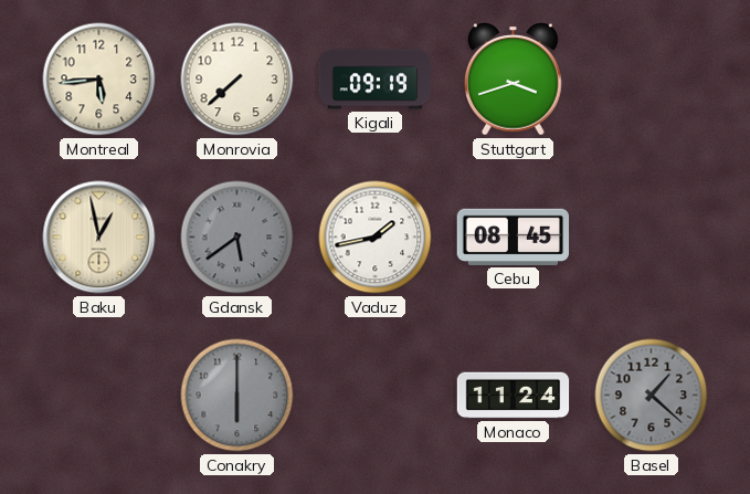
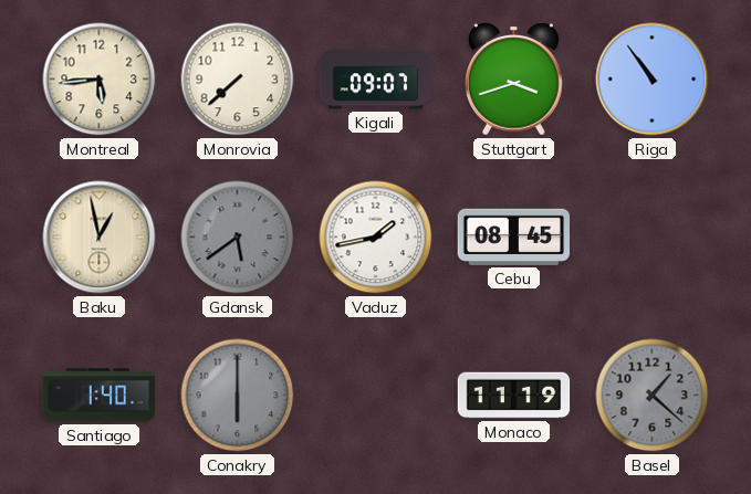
Kigali: 09:19 -> 09:07 (376, 80)
Riga: none -> 10:54 (653, 80)
Santiago: none -> 1:40 (100, 396)
Monaco: 11:24 -> 11:19 (514, 396)
